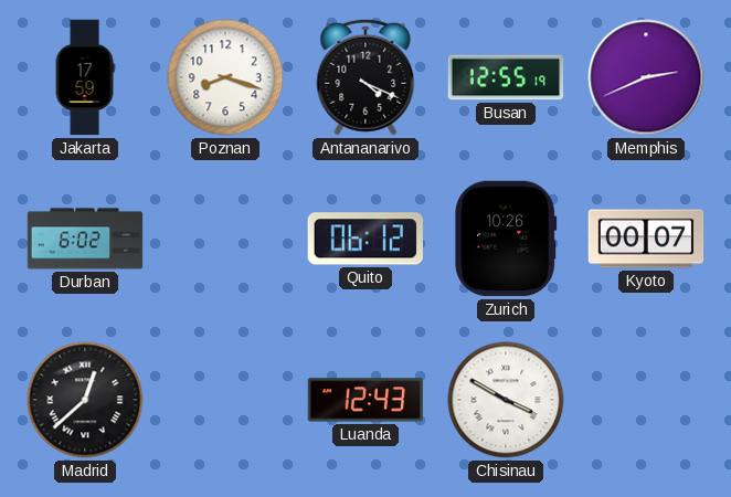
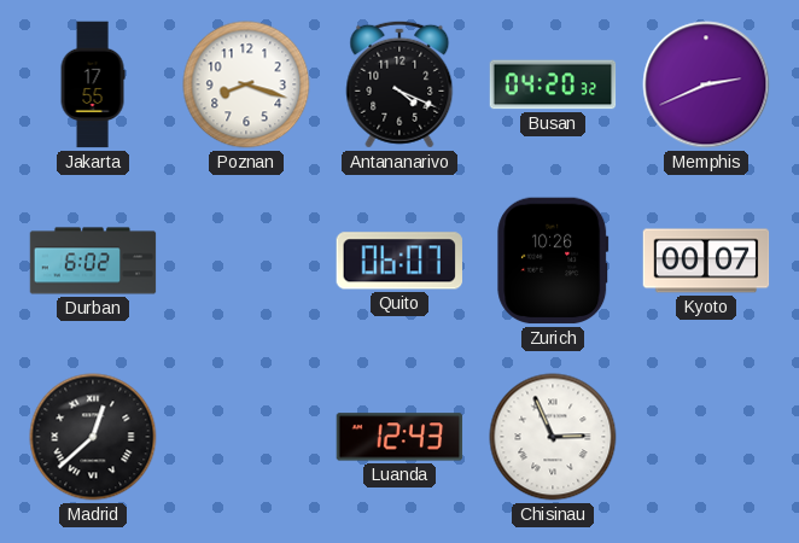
Jakarta: 17:59 -> 17:55 (93, 84)
Busan: 12:55 -> 04:20 (553, 84)
Quito: 06:12 -> 06:07 (398, 261)
Chisinau: 3:50 -> 2:56 (553, 437)
